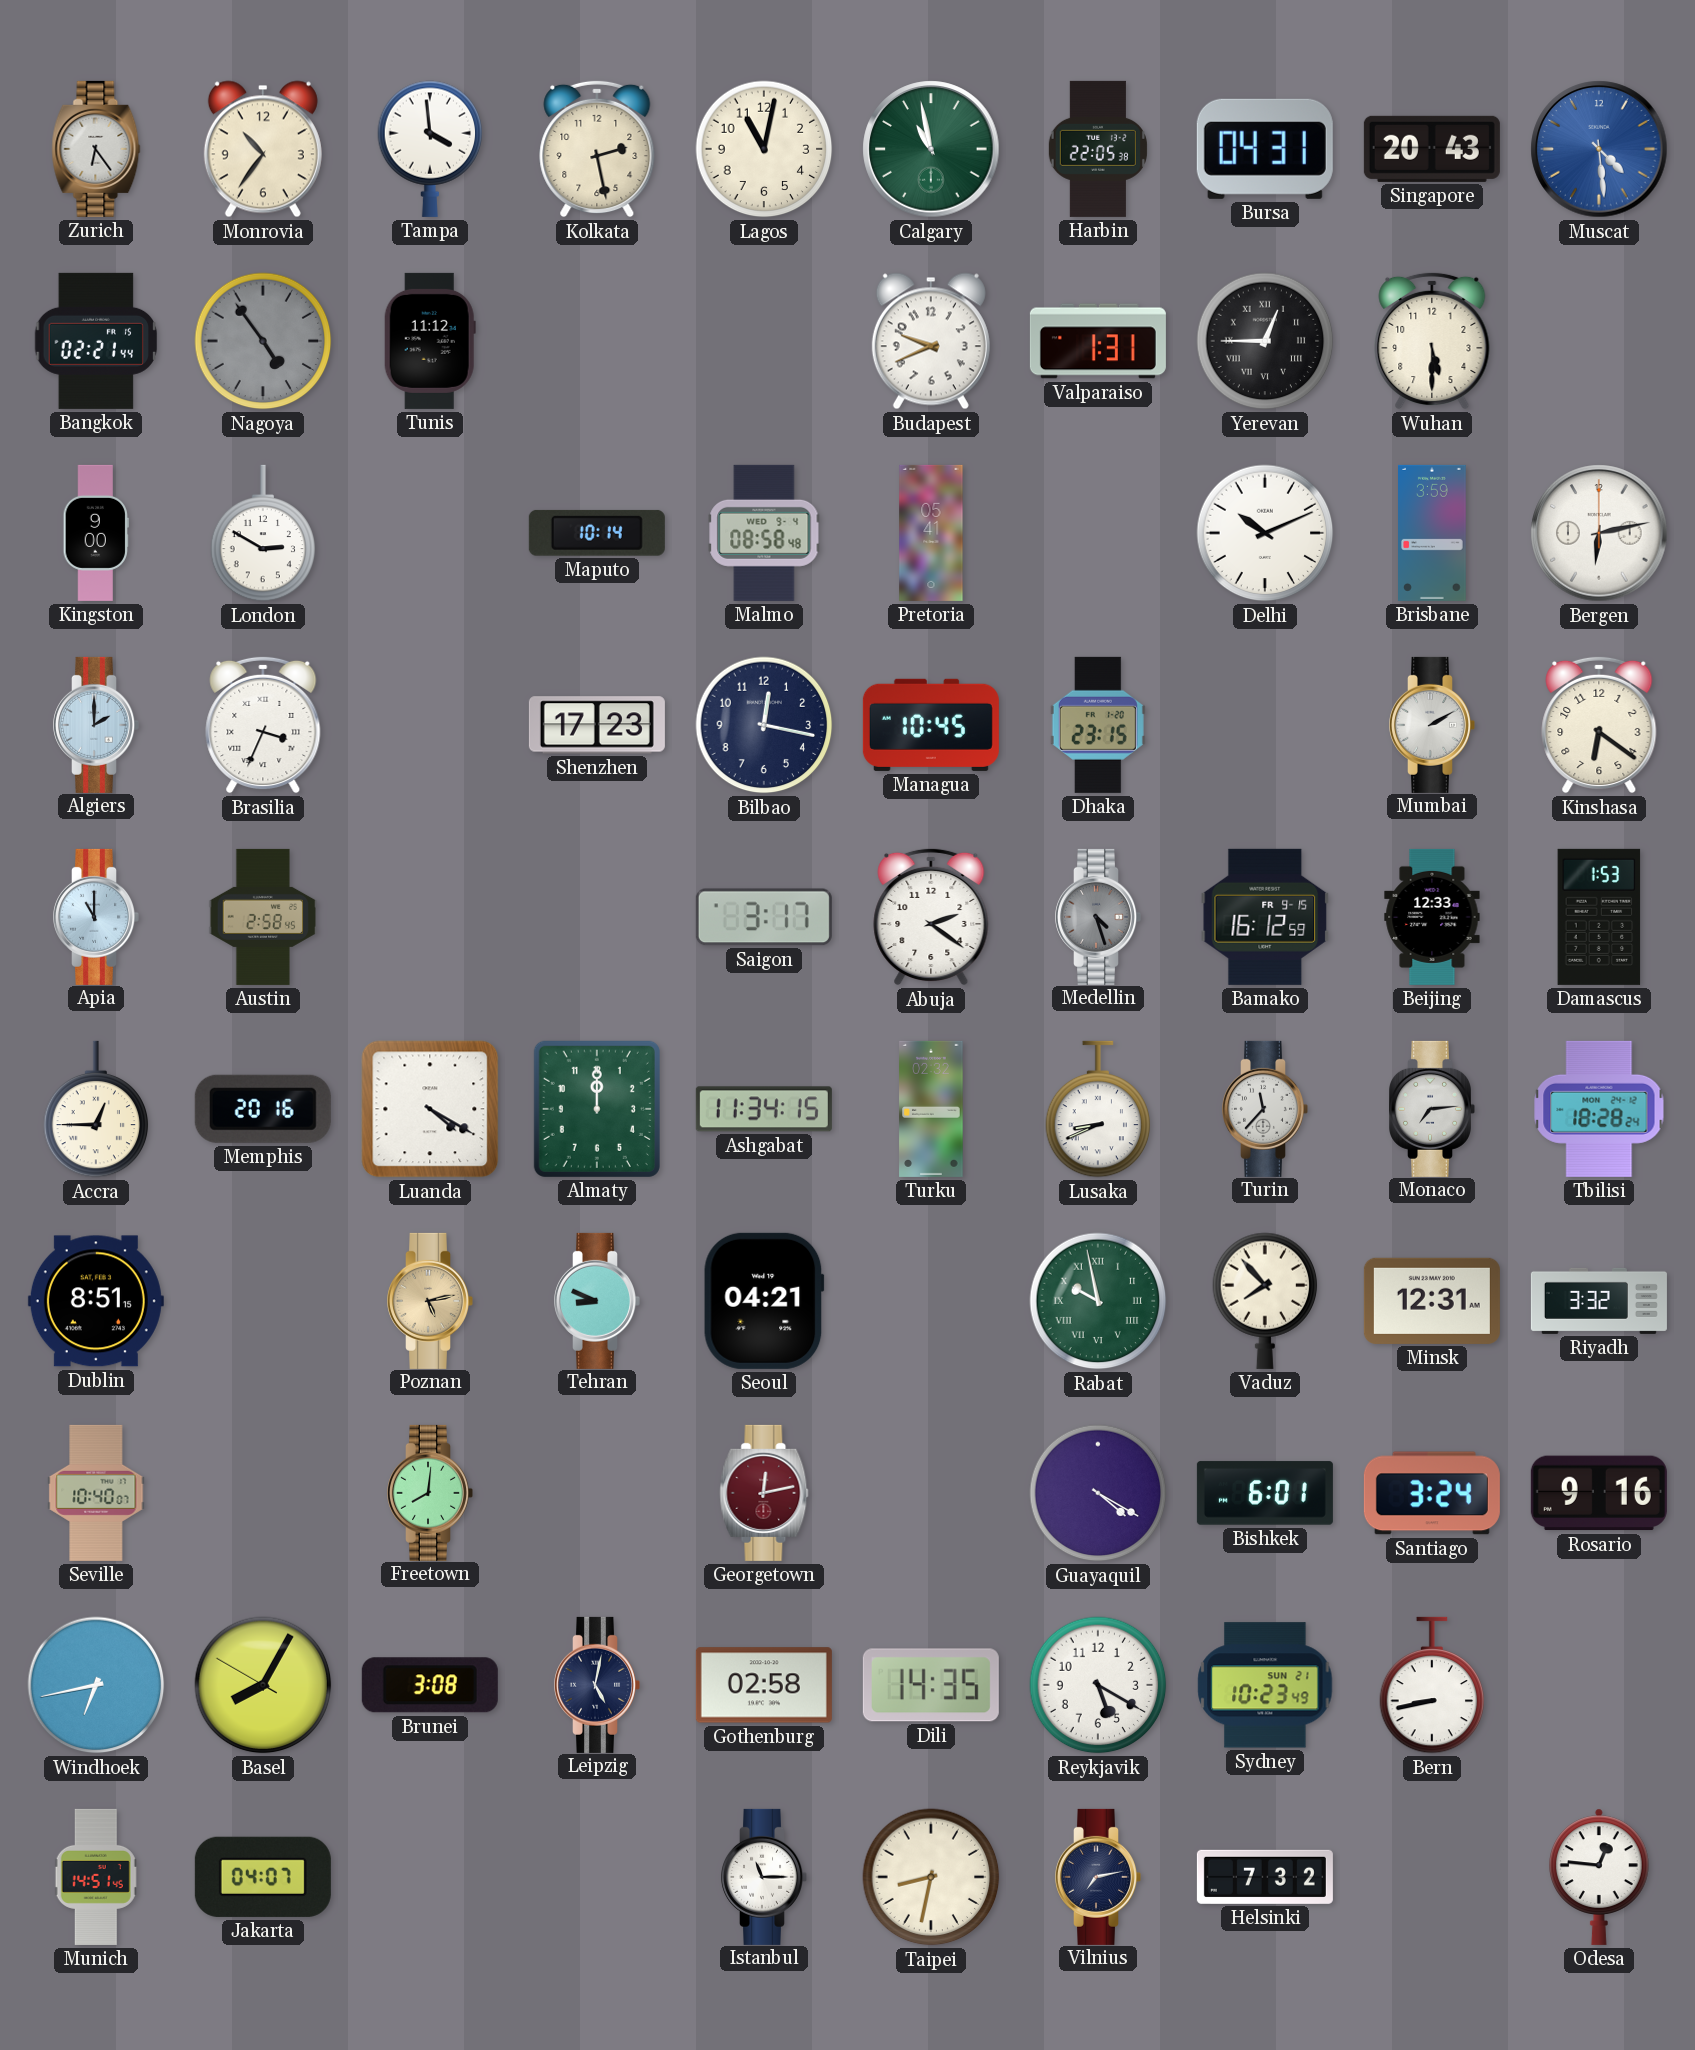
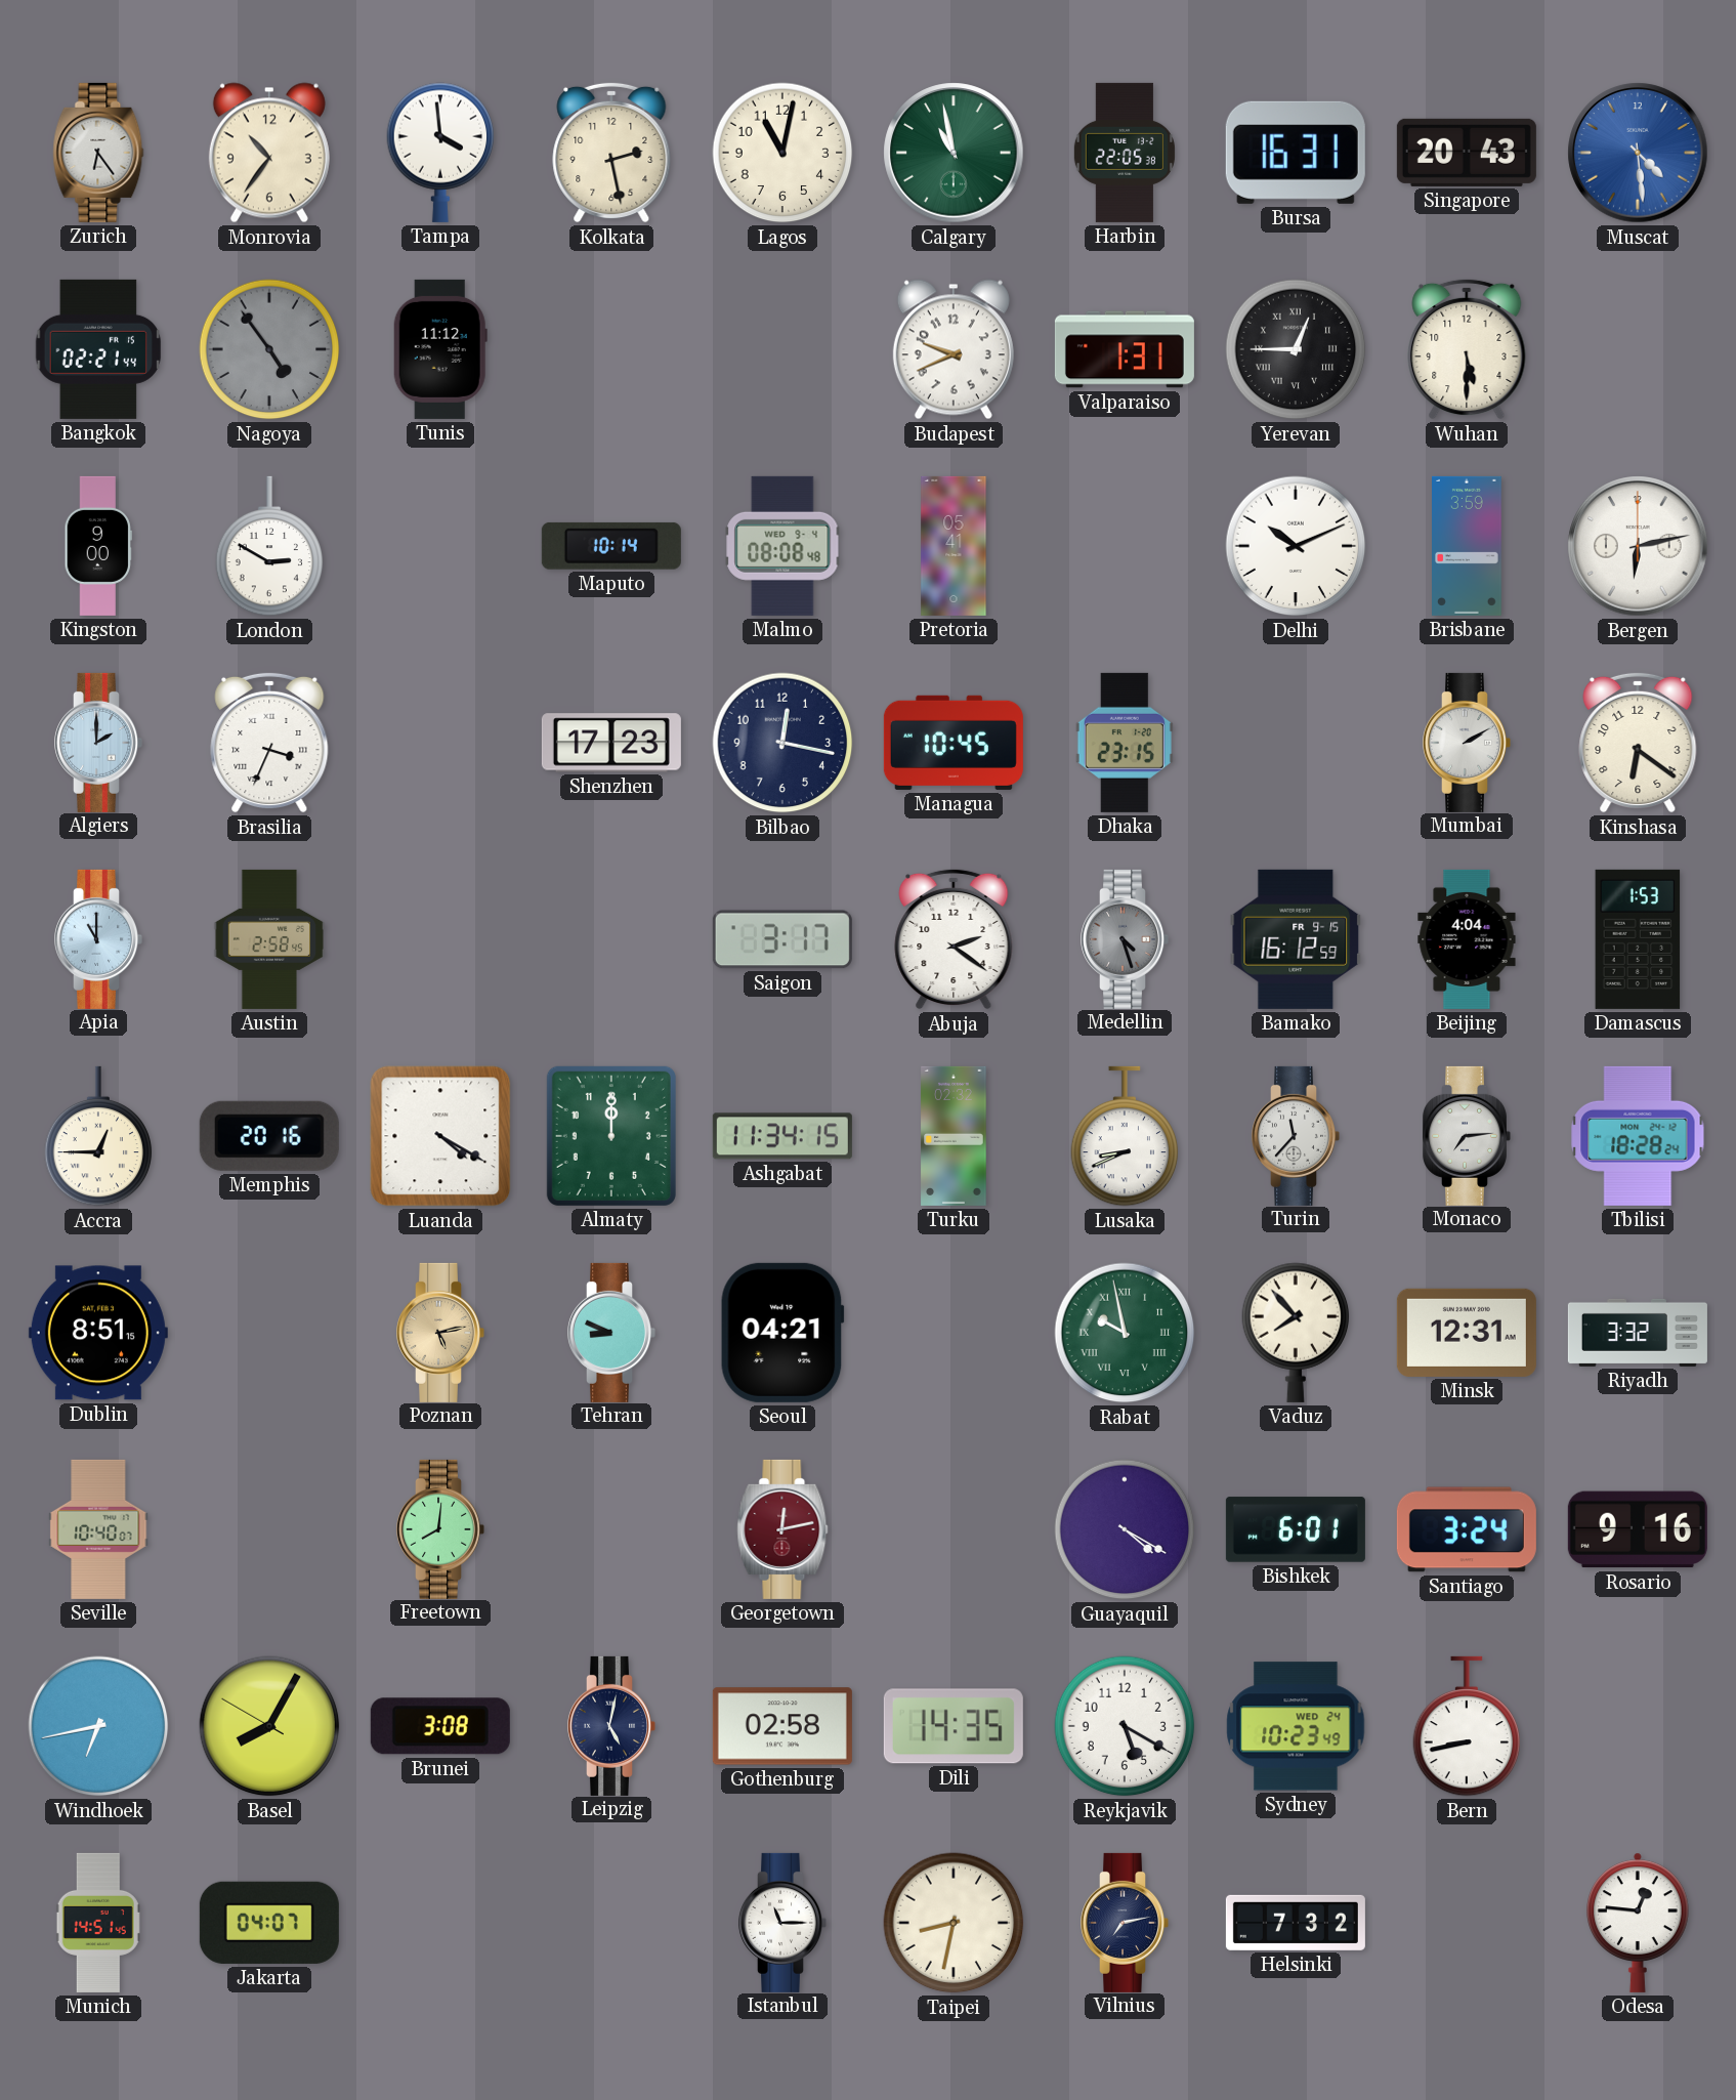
Bursa: 04:31 -> 16:31 (1296, 153)
Malmo: 08:58 -> 08:08 (782, 546)
Beijing: 12:33 -> 4:04 (1467, 939)
Sydney date: SUN 21 -> WED 24 (1296, 1726)
